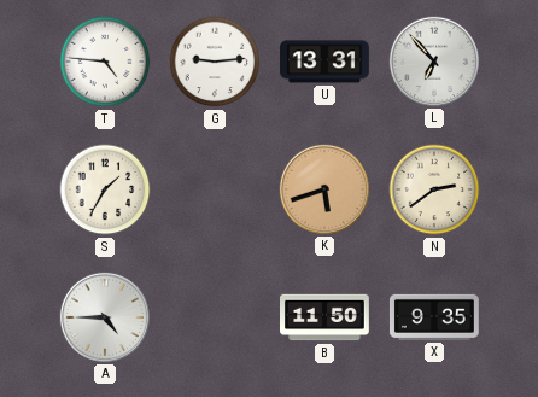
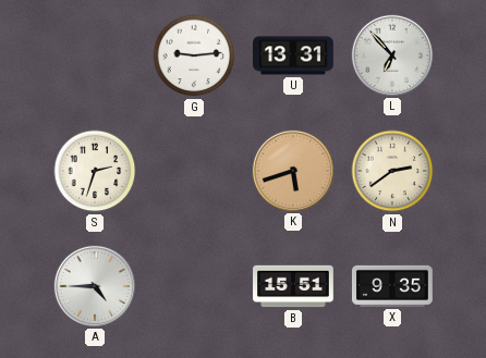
T: 4:46 -> none (105, 62)
S: 1:35 -> 2:33 (95, 171)
B: 11:50 -> 15:51 (294, 286)
